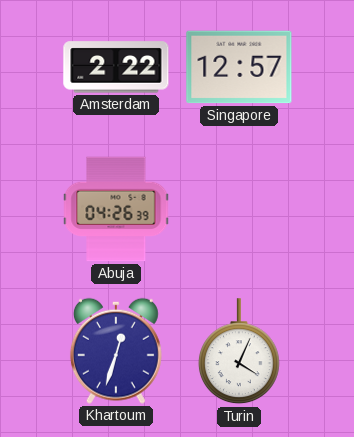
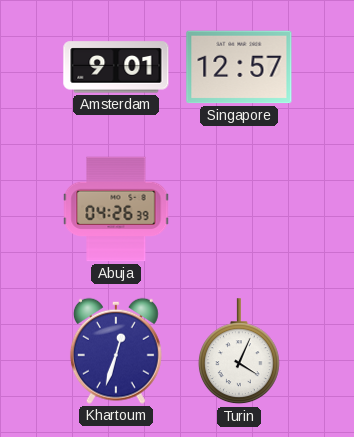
Amsterdam: 2:22 -> 9:01 (116, 67)
